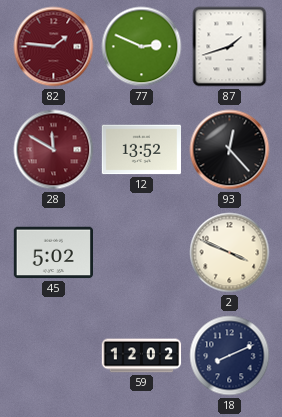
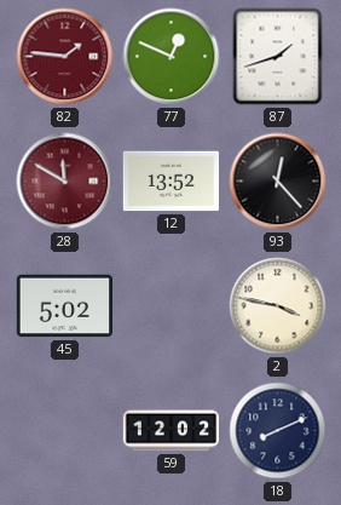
77: 2:49 -> 12:49 (172, 57)
2: 3:49 -> 3:47 (278, 306)
